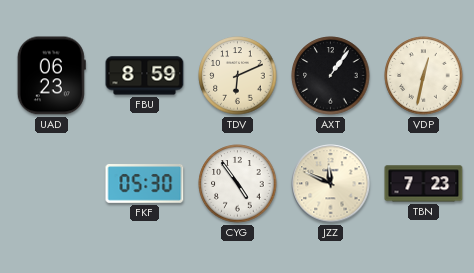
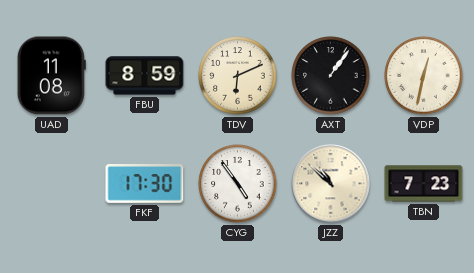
UAD: 06:23 -> 11:08 (51, 76)
FKF: 05:30 -> 17:30 (145, 184)
JZZ: 11:49 -> 10:52 (331, 184)
